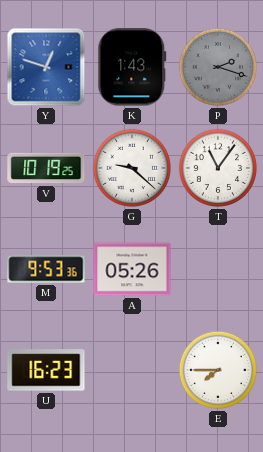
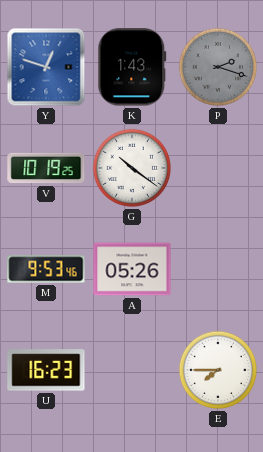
G: 9:22 -> 10:21 (132, 168)
T: 11:06 -> none (218, 168)
M: 9:53:36 -> 9:53:46 (46, 269)
